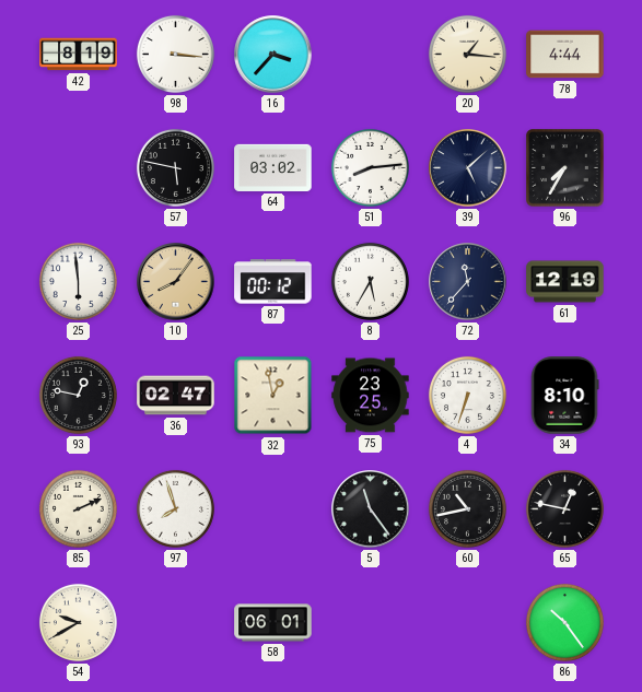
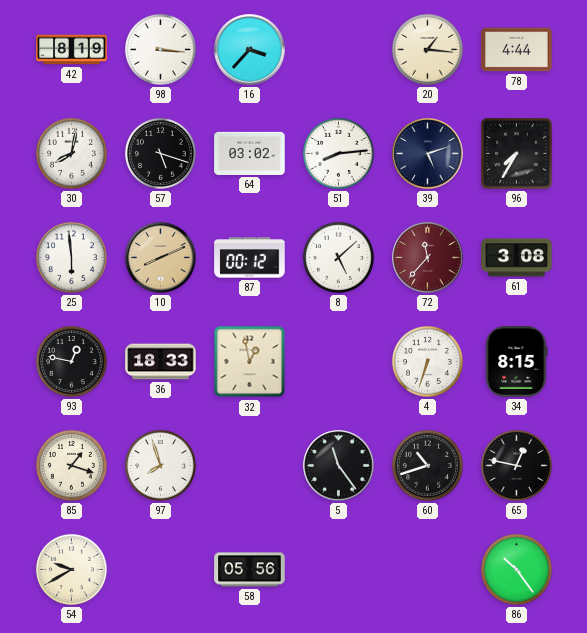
30: none -> 8:02 (71, 153)
57: 5:47 -> 5:18 (160, 153)
39: 5:08 -> 5:12 (428, 154)
10: 8:06 -> 8:11 (161, 258)
8: 5:35 -> 5:08 (338, 257)
72 dial: navy -> burgundy (428, 258)
61: 12:19 -> 3:08 (517, 258)
36: 02:47 -> 18:33 (161, 362)
75: 23:25 -> none (371, 396)
34: 8:10 -> 8:15 (516, 362)
85: 2:11 -> 1:18 (71, 465)
60: 10:43 -> 10:42 (427, 465)
58: 06:01 -> 05:56 (250, 570)
